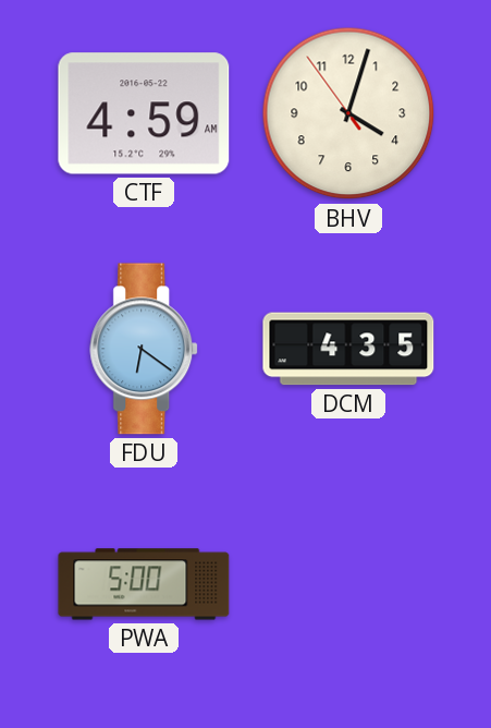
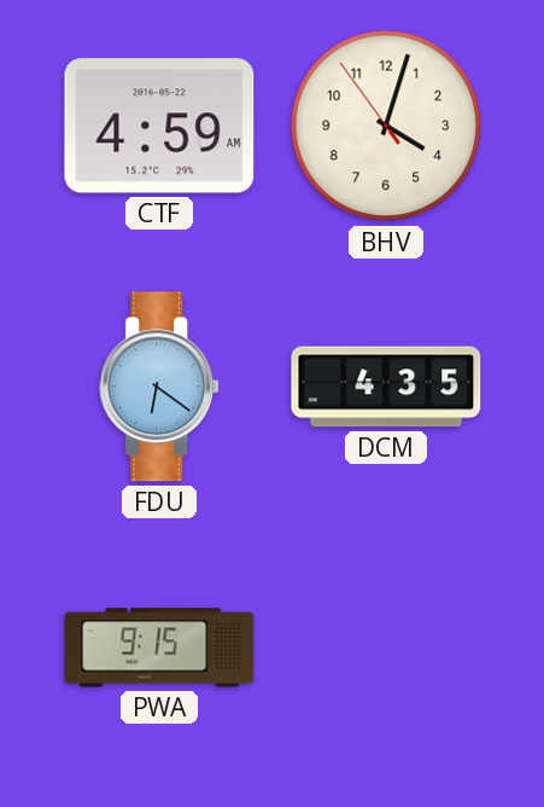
PWA: 5:00 -> 9:15 (159, 648)
